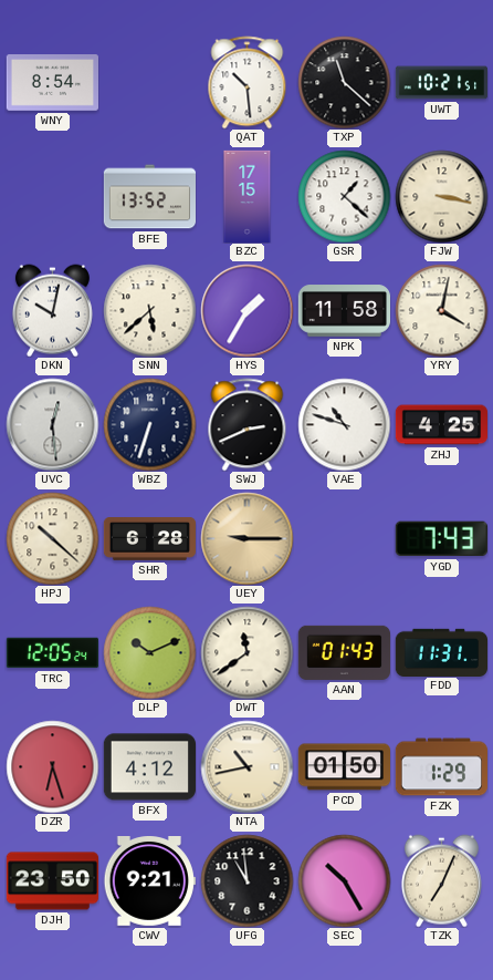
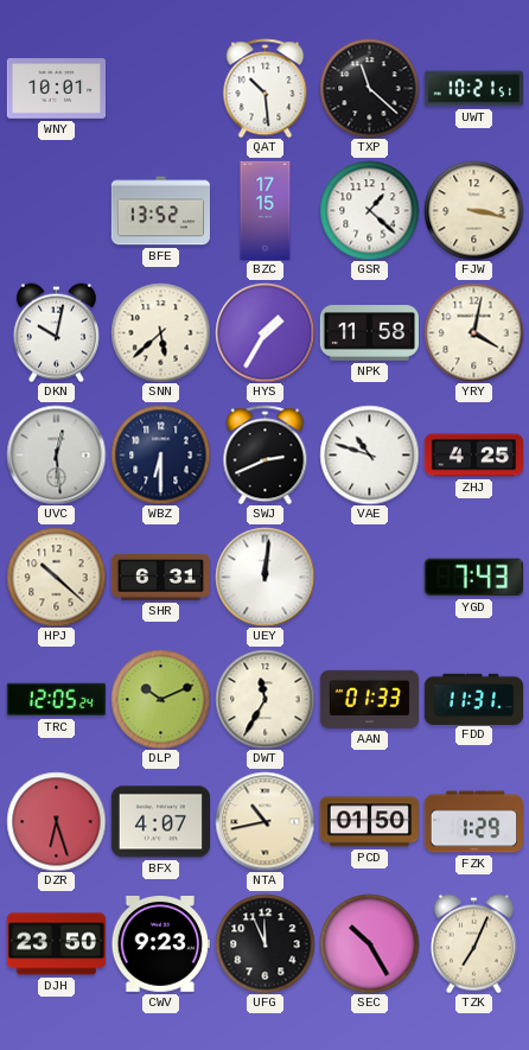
WNY: 8:54 -> 10:01 (56, 89)
WBZ: 6:33 -> 6:30 (160, 454)
SHR: 6:28 -> 6:31 (160, 578)
UEY: 9:15 -> 12:01 (264, 577)
UEY dial: champagne -> white (264, 577)
DWT: 11:39 -> 11:35 (264, 699)
AAN: 01:43 -> 01:33 (369, 699)
BFX: 4:12 -> 4:07 (160, 822)
CWV: 9:21 -> 9:23 (160, 944)
UFG: 10:59 -> 11:56 (264, 943)
